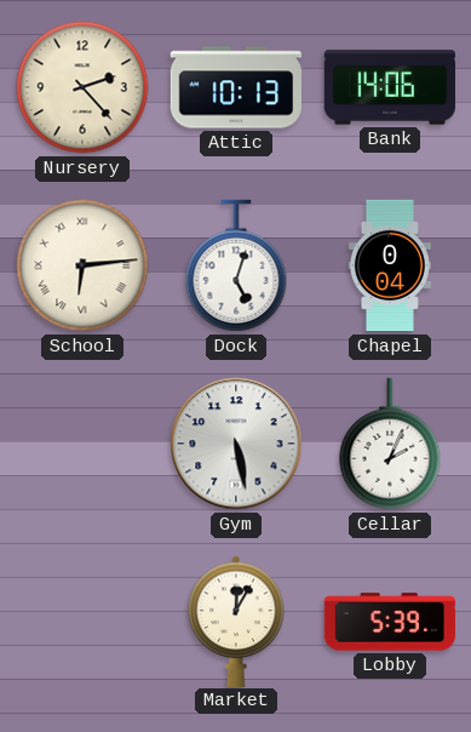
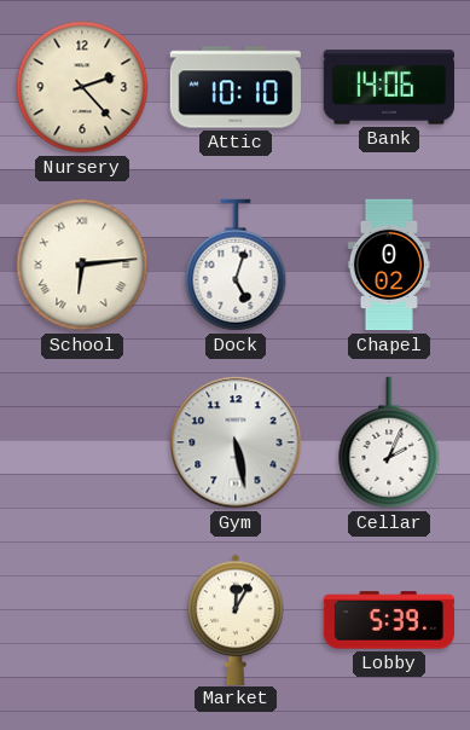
Attic: 10:13 -> 10:10 (234, 87)
Chapel: 0:04 -> 0:02 (389, 265)
